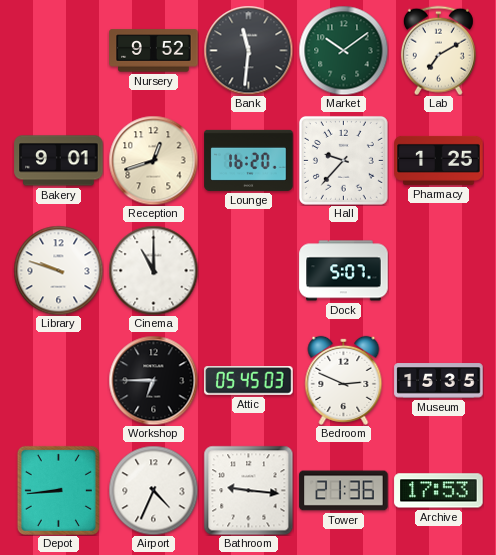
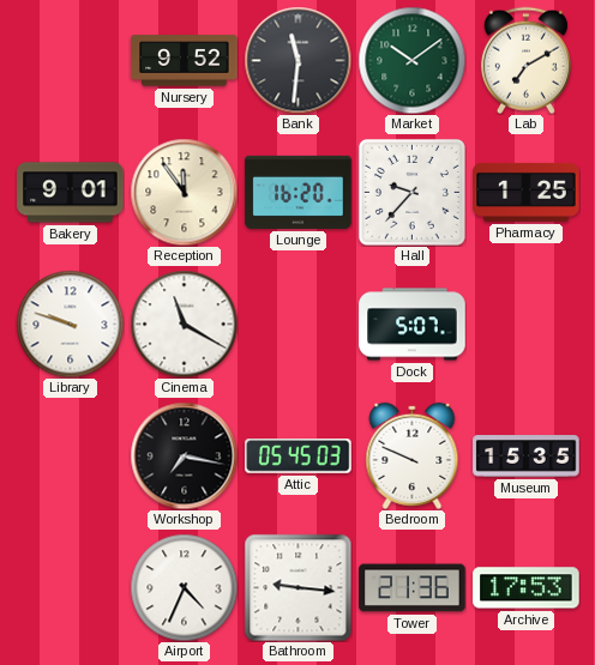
Reception: 12:42 -> 11:54 (184, 192)
Cinema: 11:00 -> 11:20 (184, 324)
Workshop: 6:45 -> 7:17 (184, 455)
Bedroom: 2:49 -> 9:49 (413, 455)
Depot: 8:44 -> none (58, 490)
